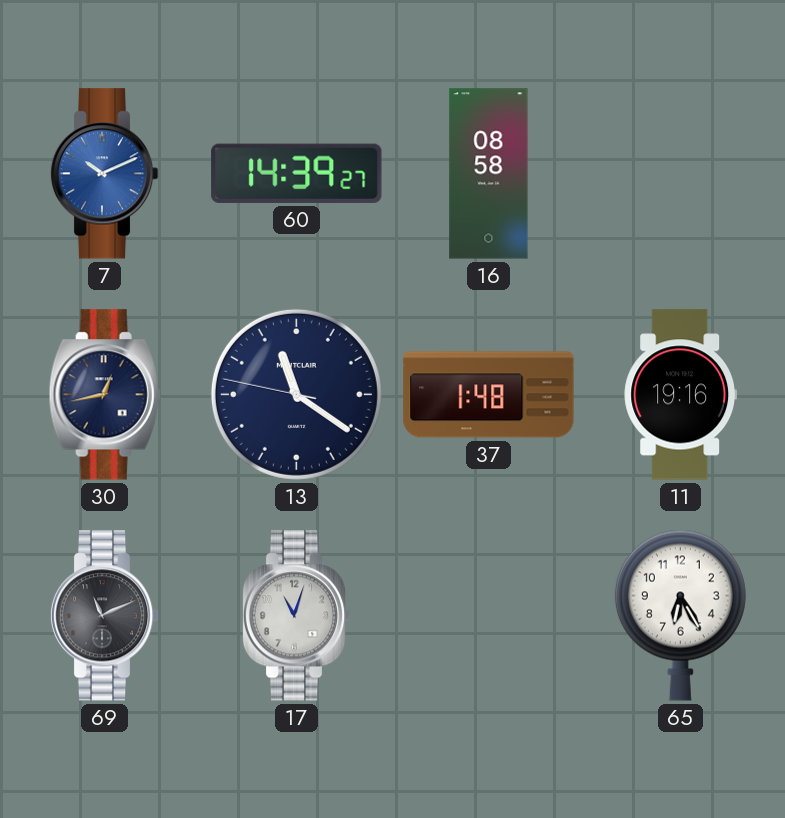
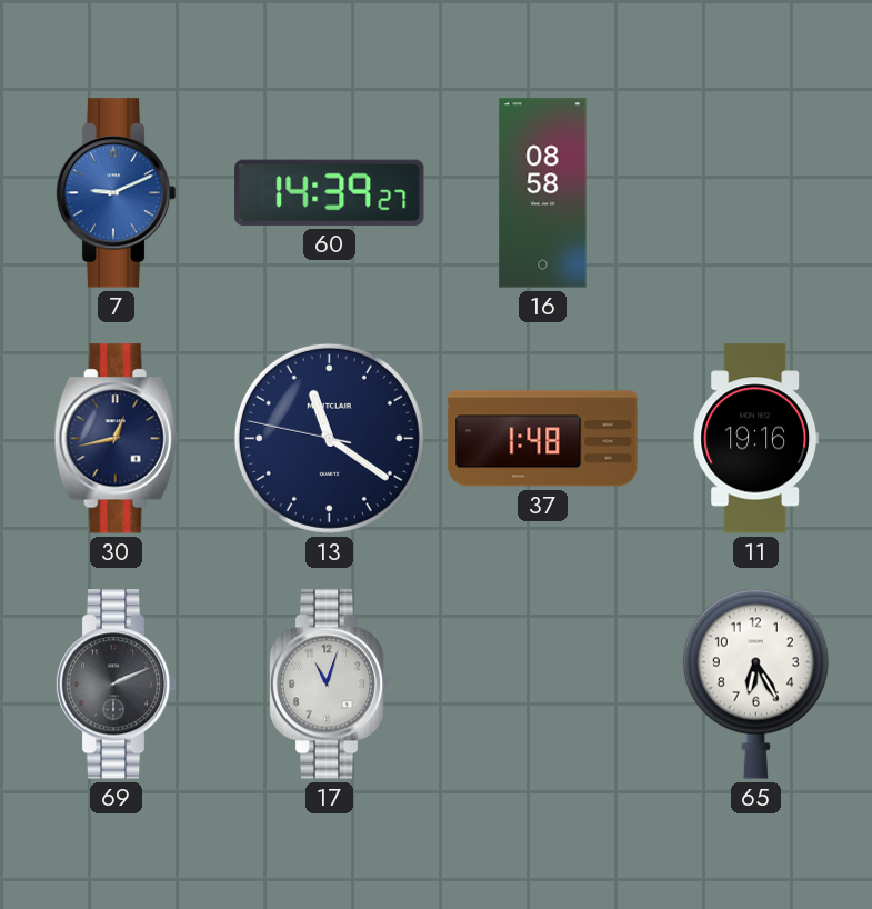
7: 10:11 -> 9:11 (116, 193)
69: 11:11 -> 2:11 (116, 685)
